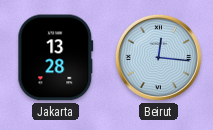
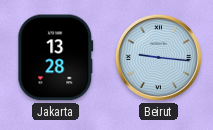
Beirut: 12:16 -> 9:16 (158, 57)
